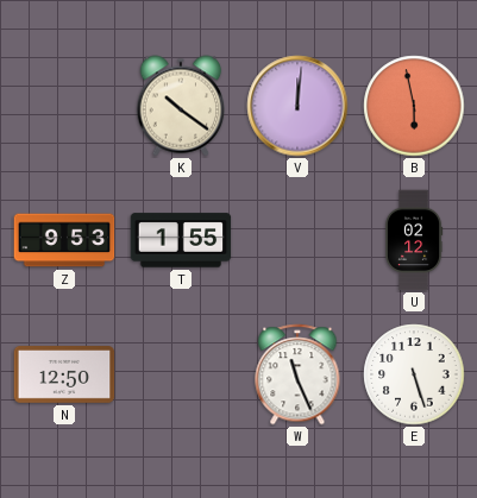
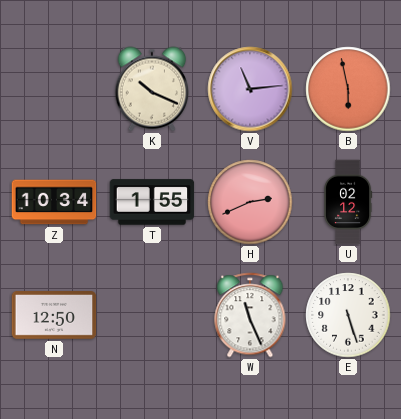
K: 10:21 -> 10:19 (152, 89)
V: 12:01 -> 11:14 (250, 89)
Z: 9:53 -> 10:34 (54, 202)
H: none -> 2:41 (250, 202)
